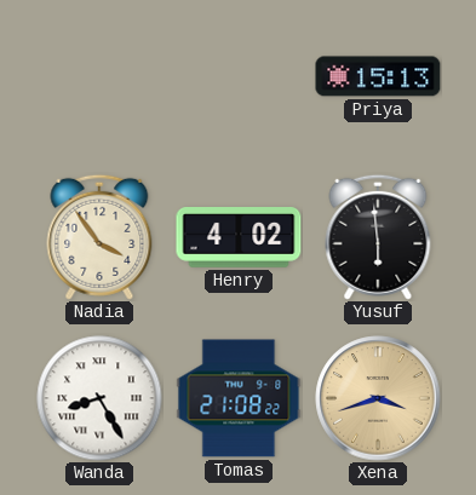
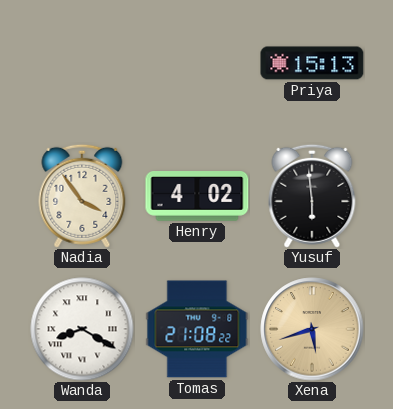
Wanda: 8:25 -> 8:20 (82, 329)
Xena: 3:42 -> 5:42 (312, 329)
